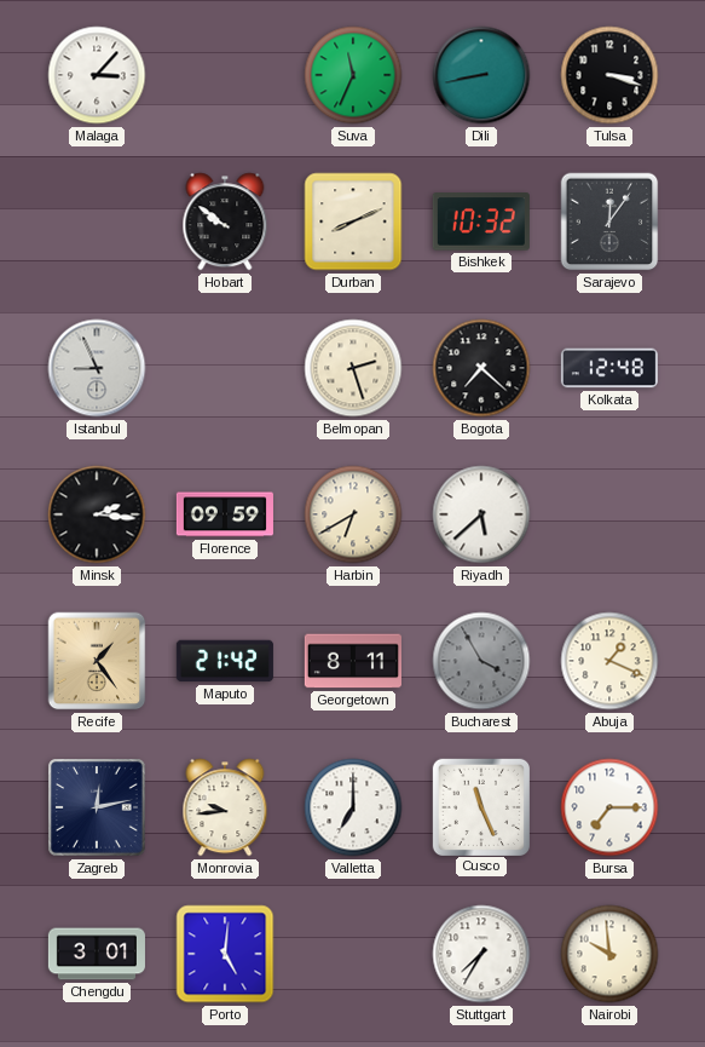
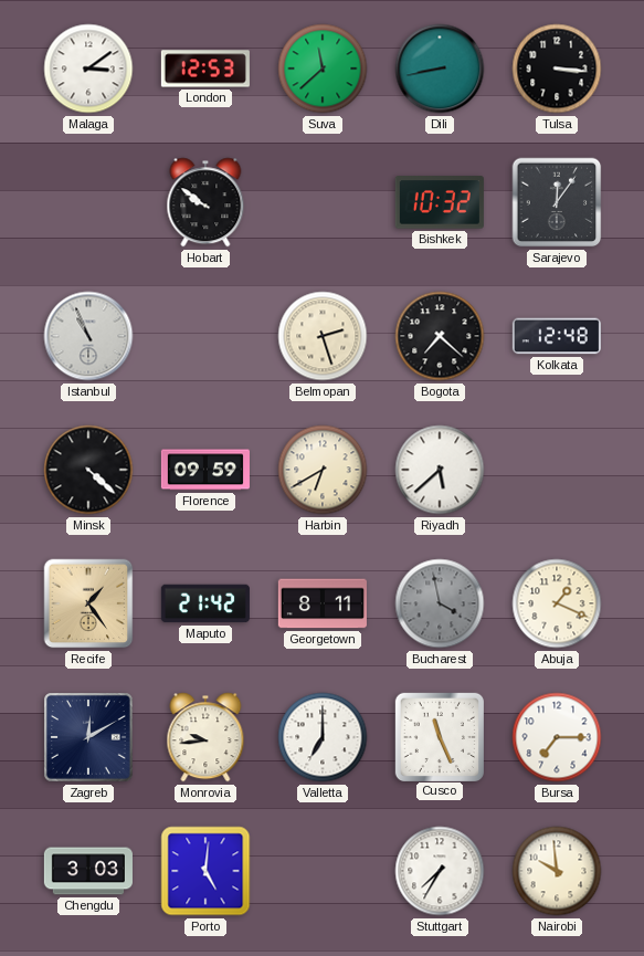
Malaga: 3:07 -> 3:09 (88, 69)
London: none -> 12:53 (205, 69)
Suva: 11:34 -> 11:38 (323, 69)
Tulsa: 3:18 -> 3:16 (557, 69)
Durban: 8:11 -> none (353, 222)
Istanbul: 8:56 -> 10:56 (88, 336)
Minsk: 2:16 -> 4:22 (88, 470)
Bucharest: 3:55 -> 3:58 (440, 603)
Zagreb: 12:13 -> 12:10 (88, 737)
Chengdu: 3:01 -> 3:03 (88, 871)
